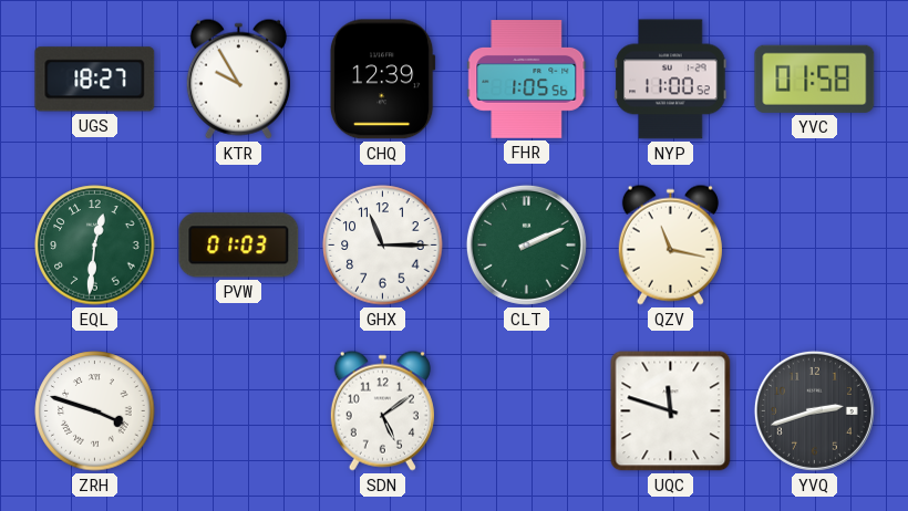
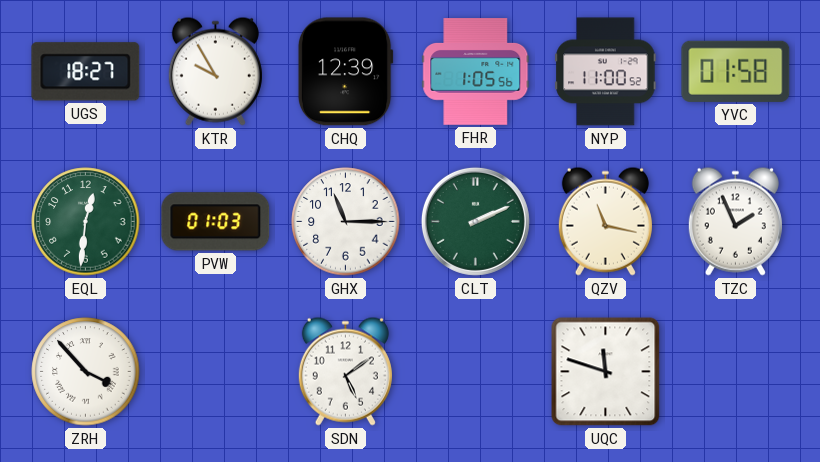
TZC: none -> 1:56 (735, 221)
ZRH: 3:48 -> 3:53 (86, 372)
YVQ: 2:42 -> none (814, 410)
